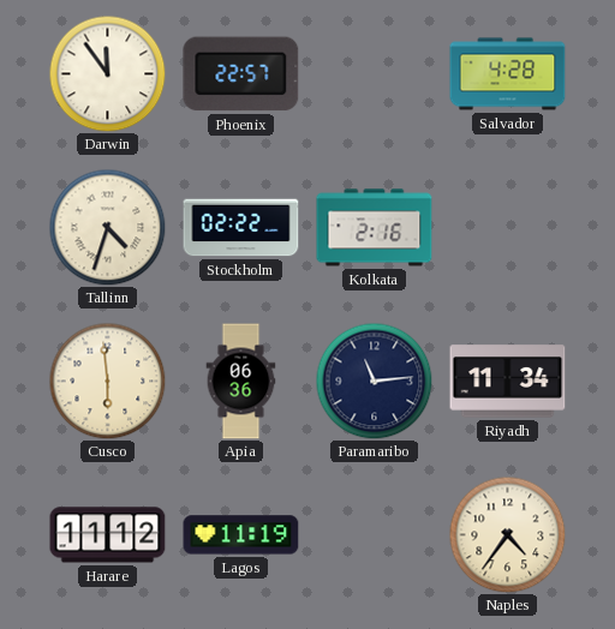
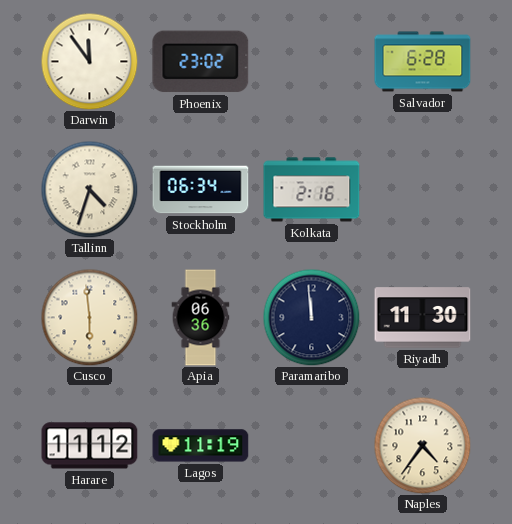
Phoenix: 22:57 -> 23:02 (201, 62)
Salvador: 4:28 -> 6:28 (423, 62)
Stockholm: 02:22 -> 06:34 (201, 190)
Paramaribo: 11:14 -> 11:59 (311, 317)
Riyadh: 11:34 -> 11:30 (423, 318)
